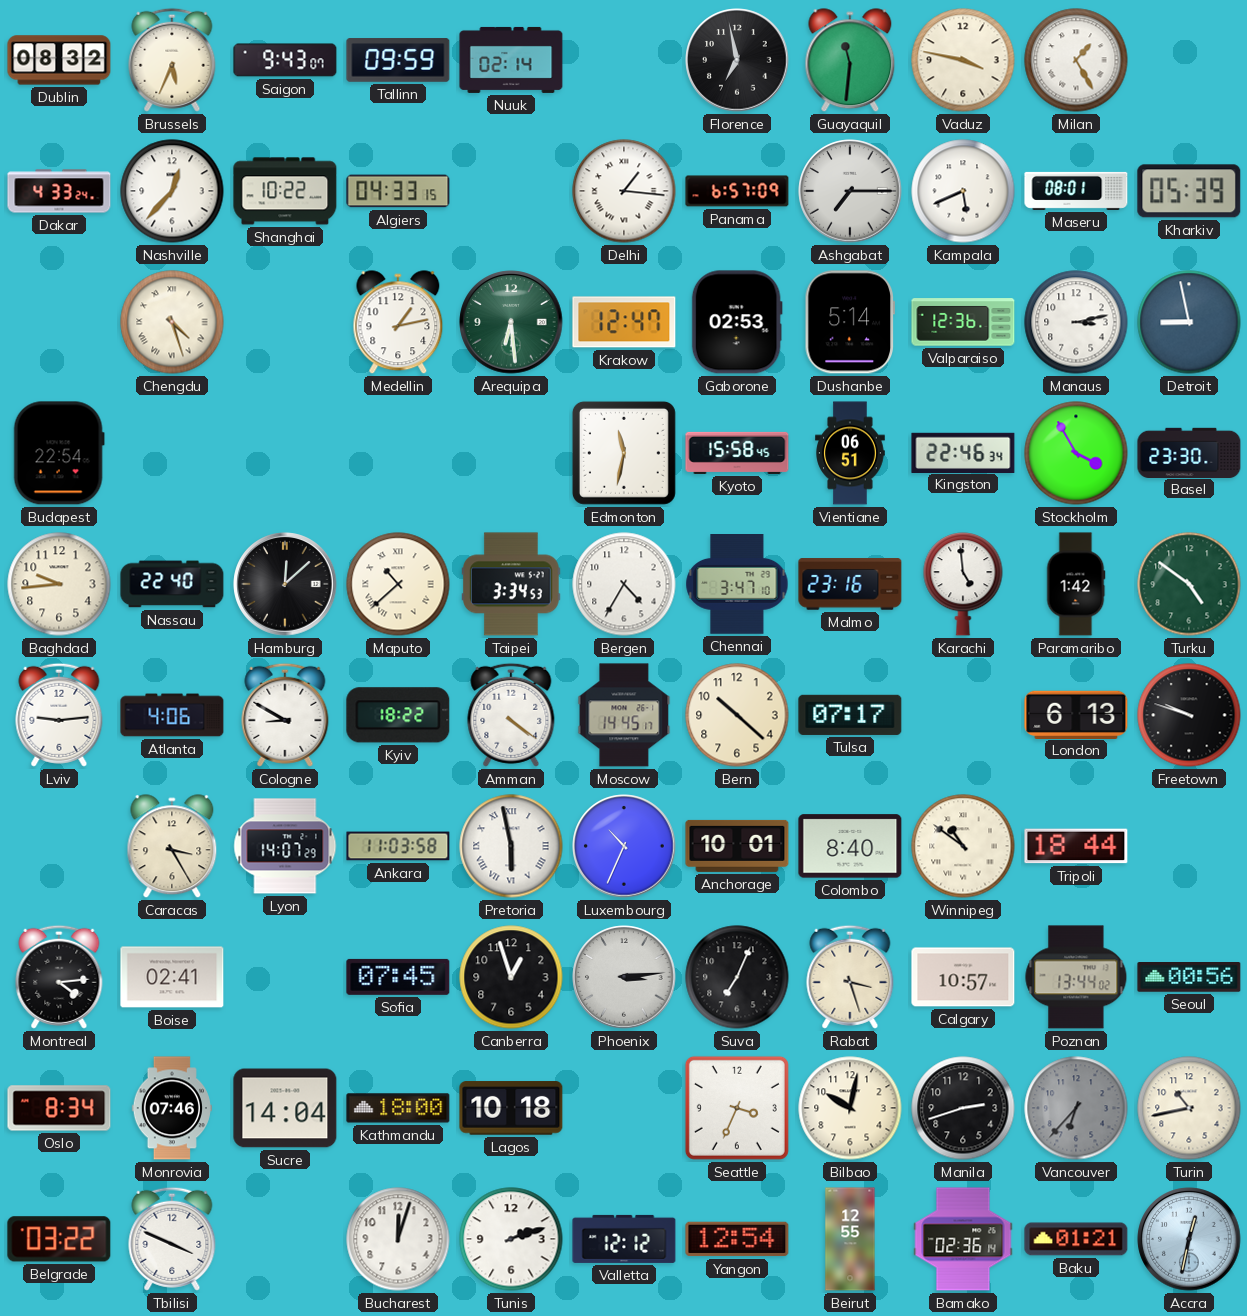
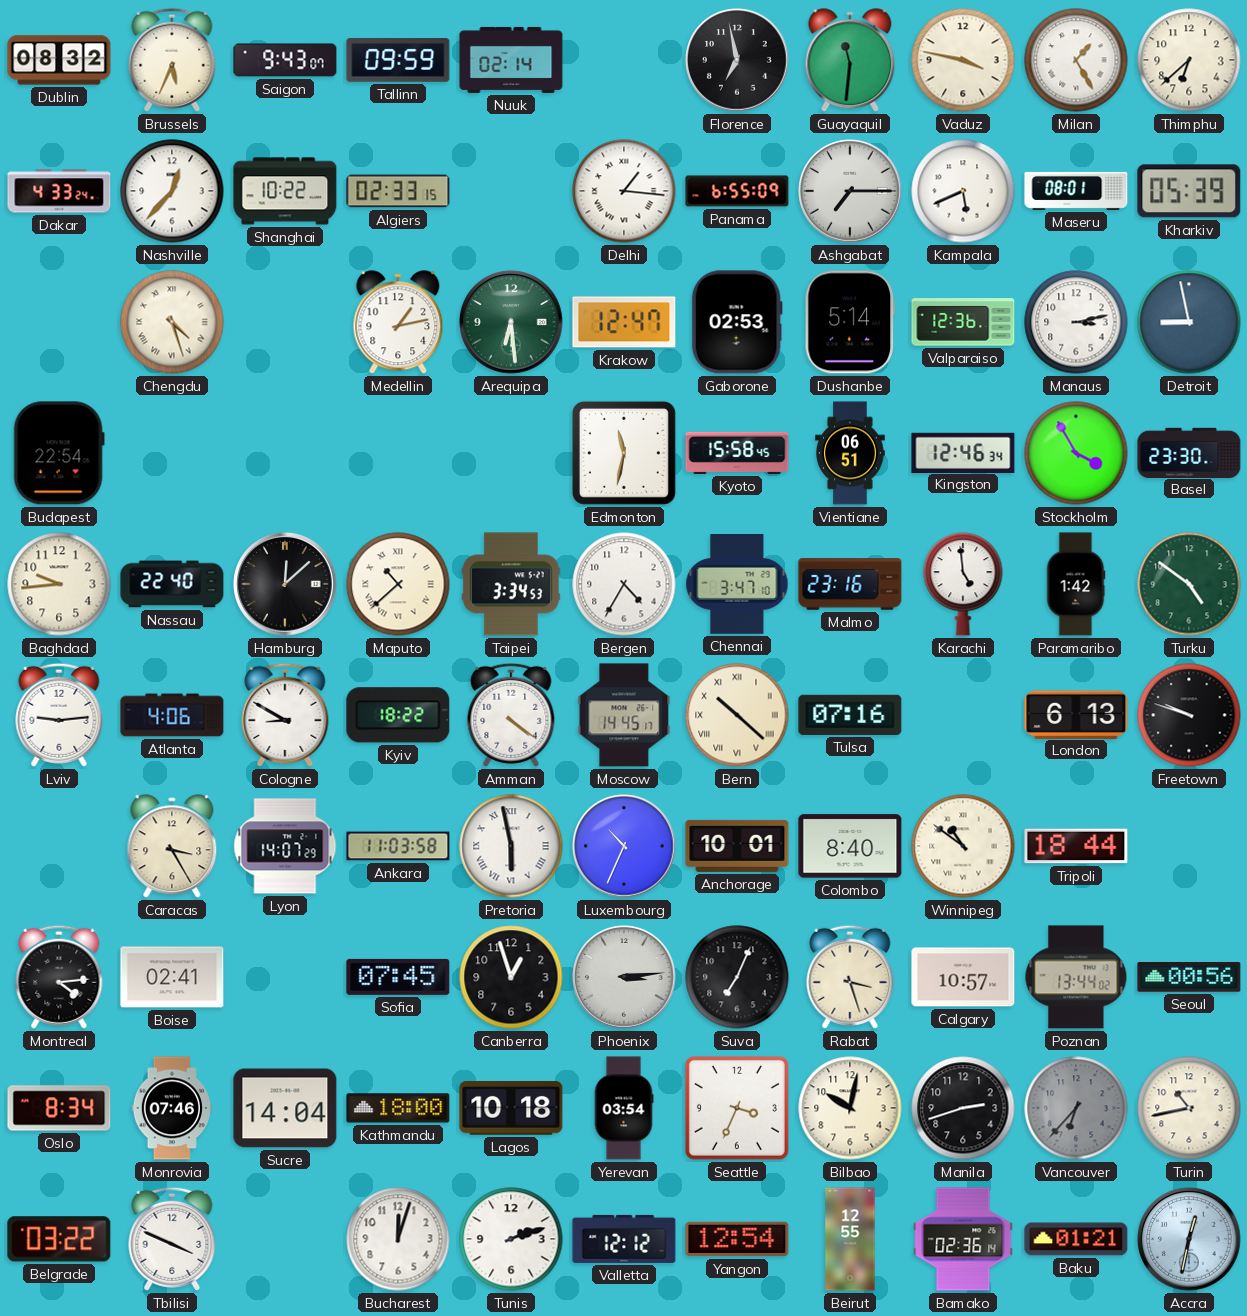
Thimphu: none -> 6:38 (1189, 60)
Algiers: 04:33 -> 02:33 (398, 191)
Panama: 6:57 -> 6:55 (737, 191)
Kingston: 22:46 -> 12:46 (963, 452)
Bern numerals: Arabic -> Roman (737, 715)
Tulsa: 07:17 -> 07:16 (850, 715)
Yerevan: none -> 03:54 (624, 1108)
